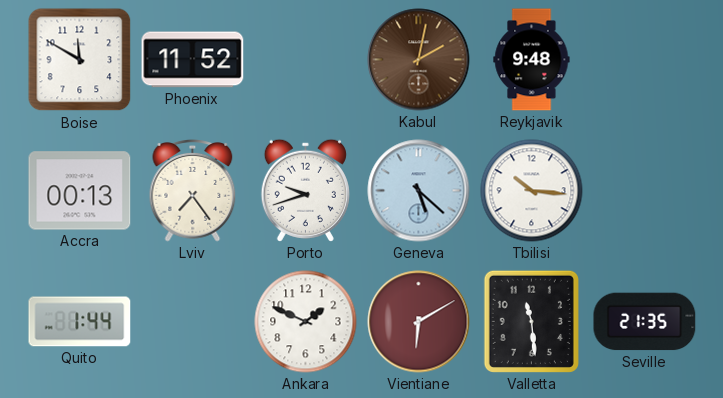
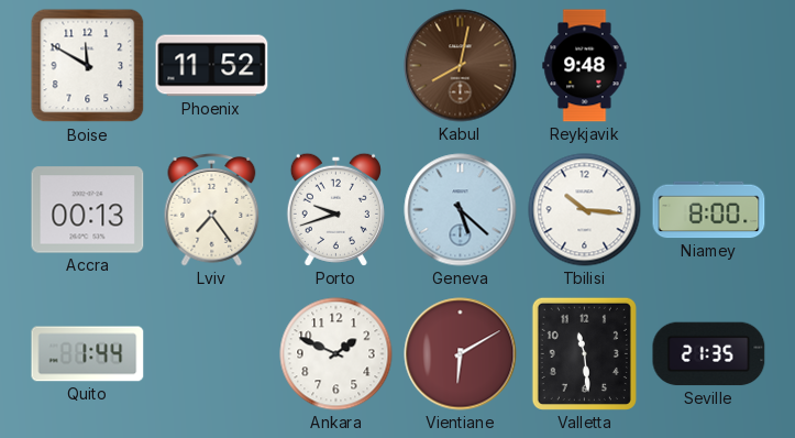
Kabul: 2:02 -> 8:02 (461, 66)
Niamey: none -> 8:00 (709, 210)
